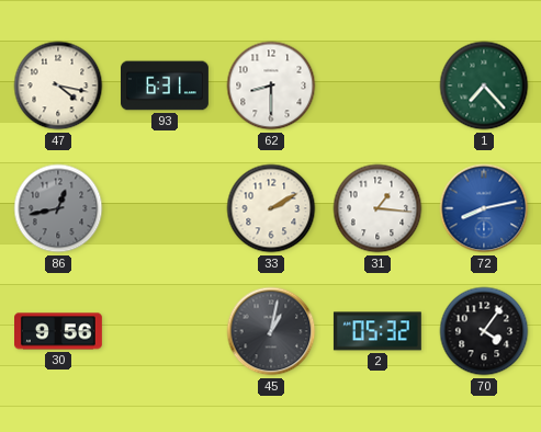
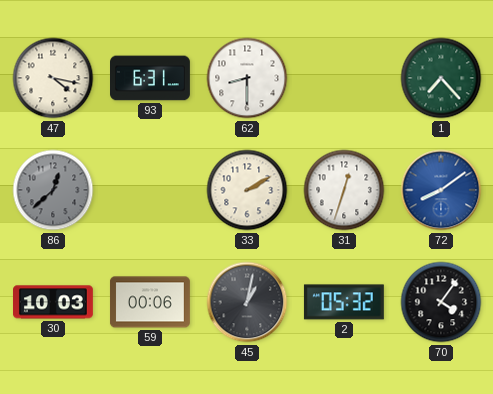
86: 12:43 -> 12:38 (53, 190)
31: 1:16 -> 12:33 (344, 190)
72: 8:13 -> 8:09 (441, 190)
30: 9:56 -> 10:03 (54, 302)
59: none -> 00:06 (150, 302)
